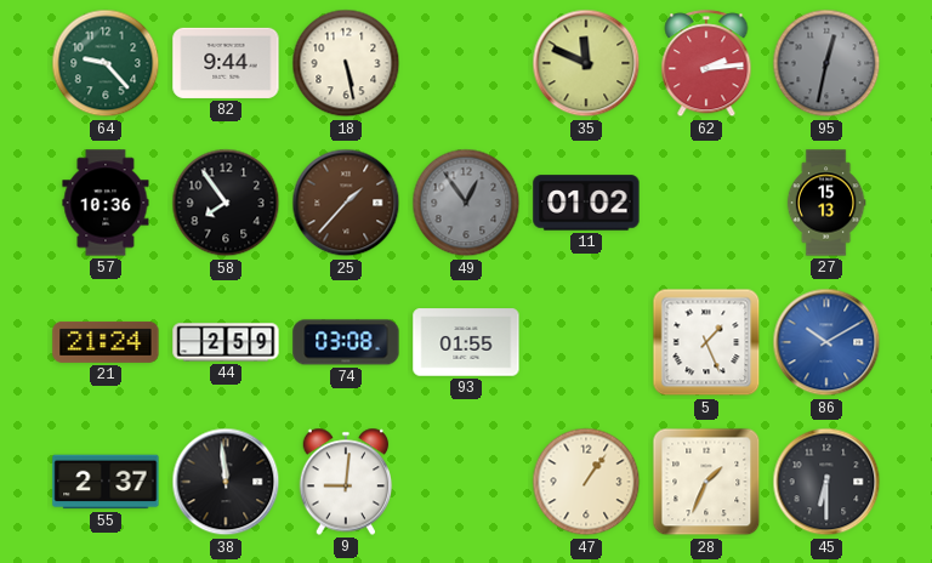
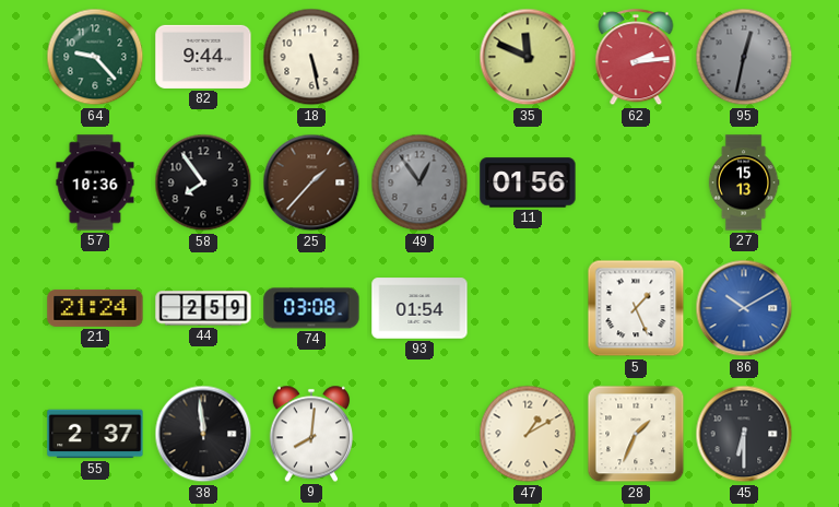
11: 01:02 -> 01:56 (528, 182)
93: 01:55 -> 01:54 (419, 308)
9: 9:01 -> 8:01 (311, 434)
47: 1:06 -> 1:10 (528, 434)
